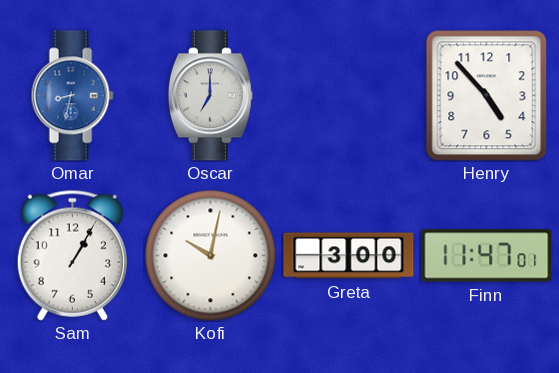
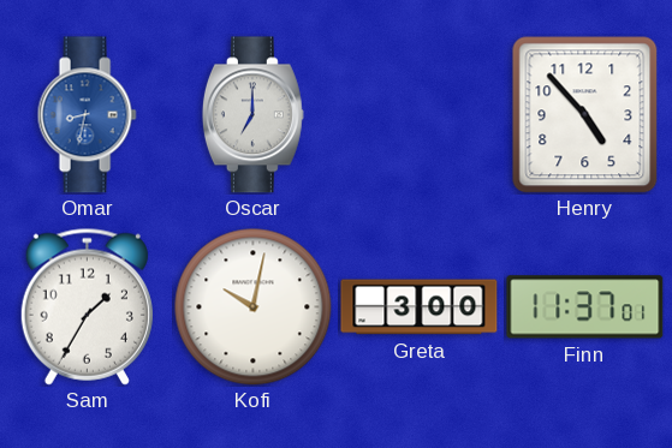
Sam: 1:05 -> 1:35 (87, 306)
Finn: 11:47 -> 11:37 (585, 307)
